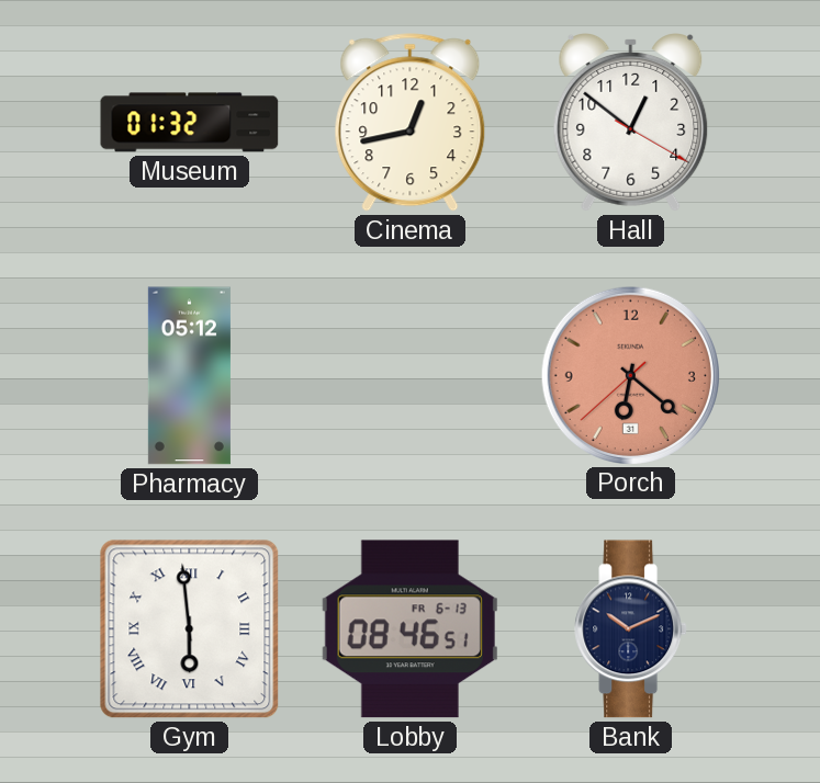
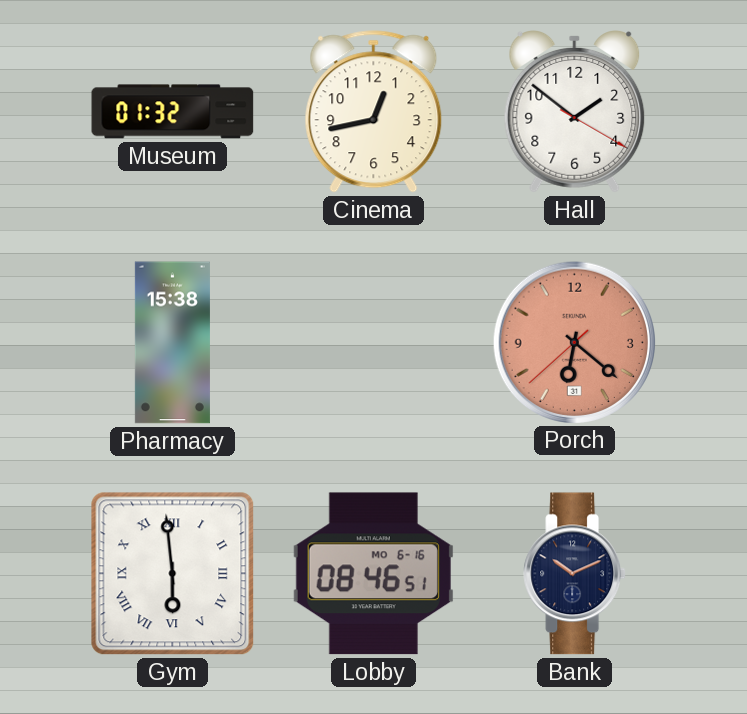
Hall: 12:51 -> 1:51 (575, 112)
Pharmacy: 05:12 -> 15:38 (172, 343)
Lobby date: FR 6-13 -> MO 6-16 (373, 574)
